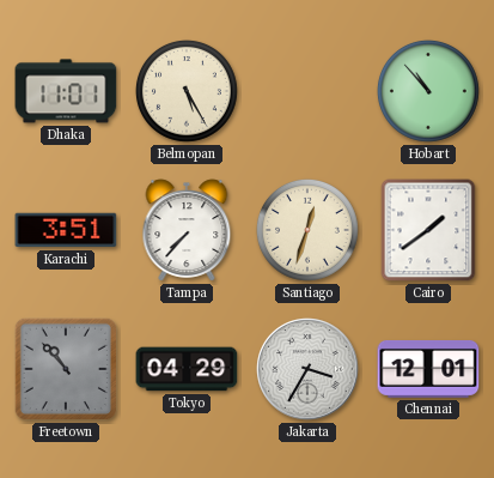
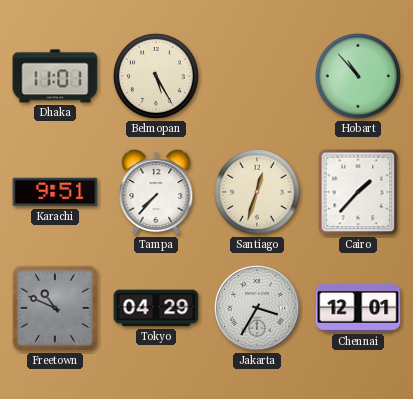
Karachi: 3:51 -> 9:51 (55, 192)
Cairo: 1:39 -> 1:37 (358, 192)
Freetown: 10:53 -> 10:49 (55, 308)
